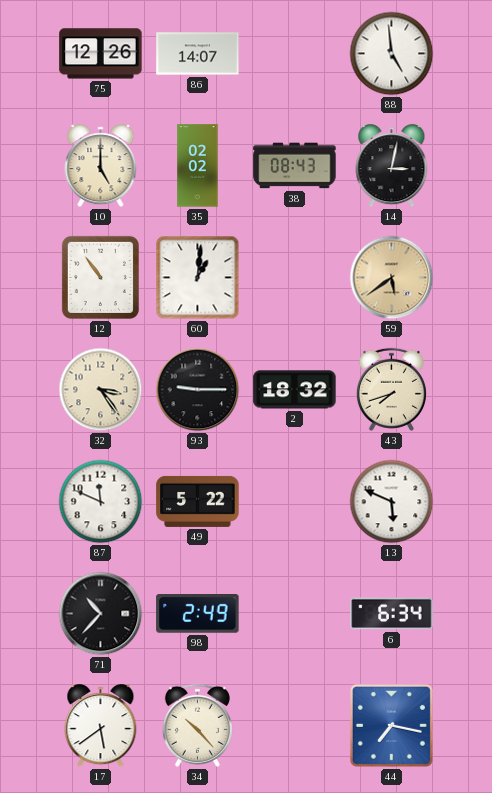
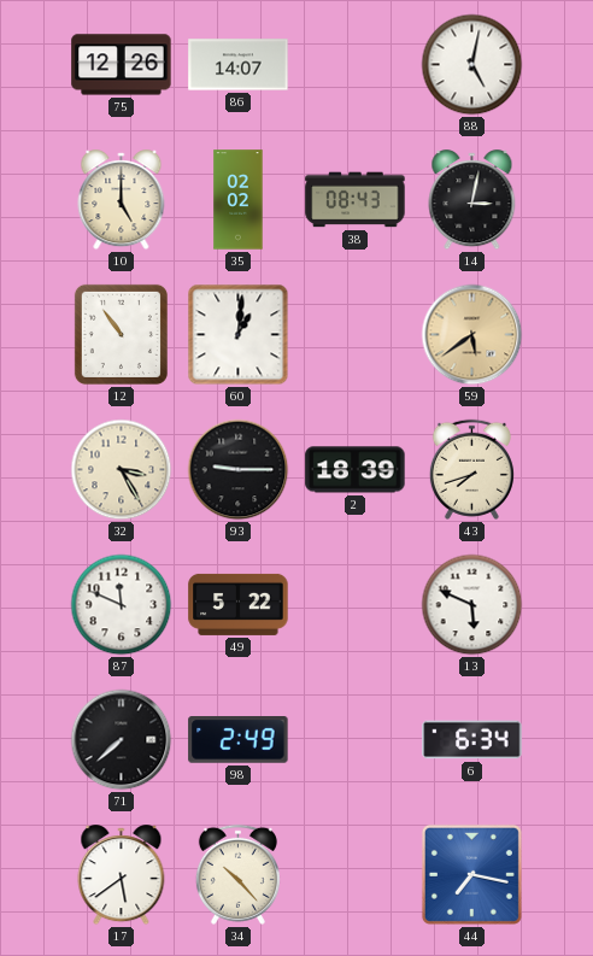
88: 4:59 -> 5:02 (472, 65)
32: 3:24 -> 3:25 (122, 470)
2: 18:32 -> 18:39 (356, 470)
71: 10:37 -> 7:38 (122, 740)
